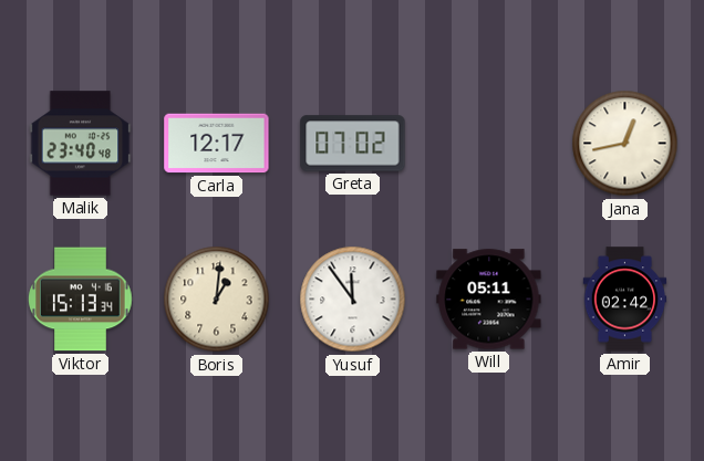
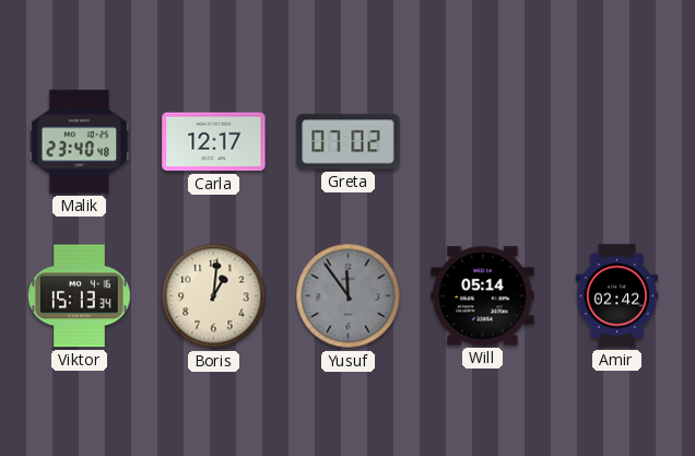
Jana: 12:43 -> none (625, 144)
Yusuf dial: white -> grey (349, 296)
Will: 05:11 -> 05:14 (483, 296)
